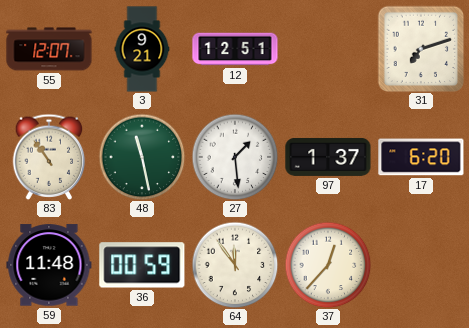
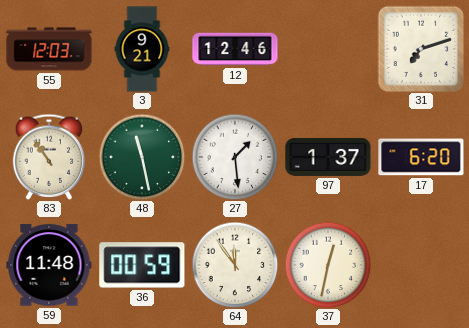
55: 12:07 -> 12:03 (49, 49)
12: 12:51 -> 12:46 (235, 49)
37: 12:37 -> 12:32 (328, 265)
